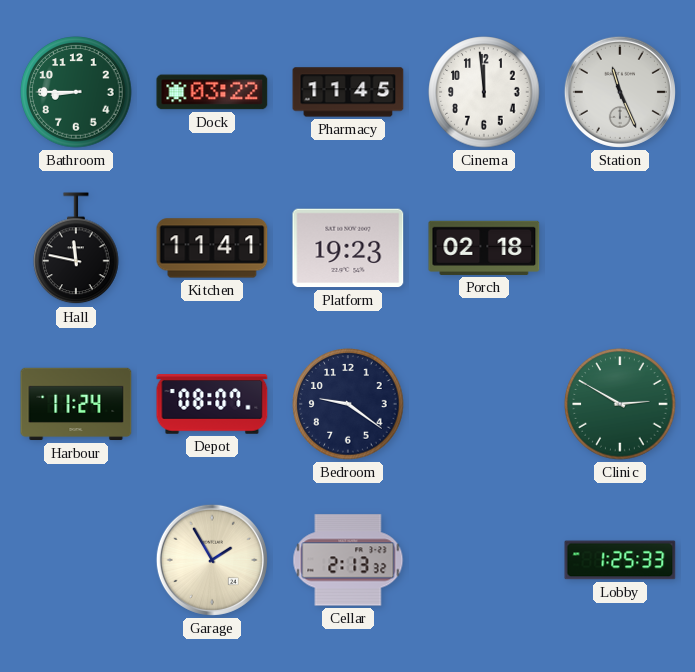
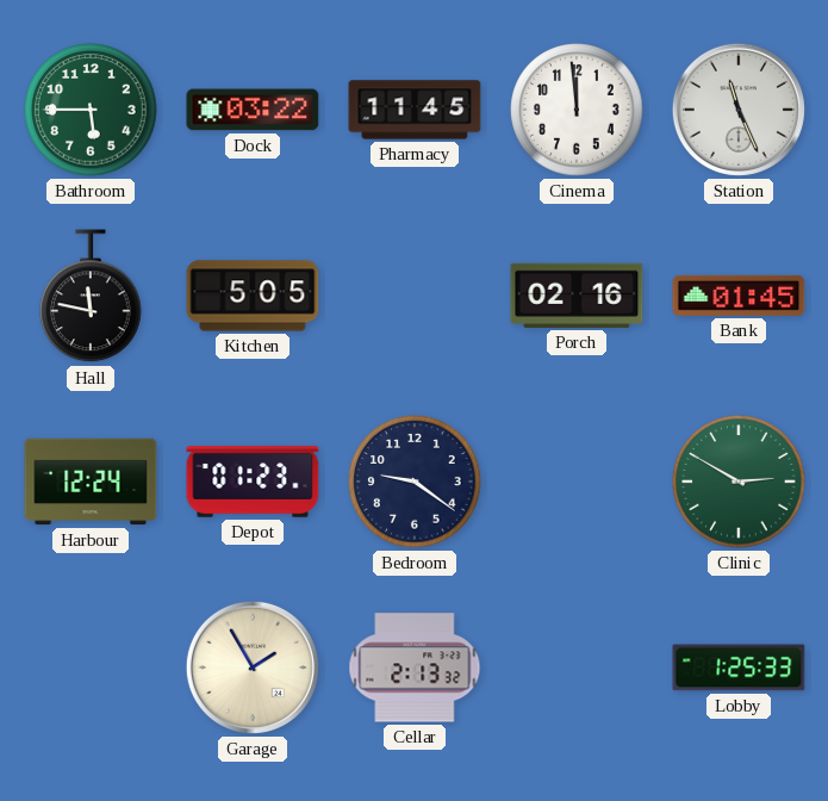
Bathroom: 8:45 -> 5:45 (91, 110)
Kitchen: 11:41 -> 5:05 (253, 296)
Platform: 19:23 -> none (348, 248)
Porch: 02:18 -> 02:16 (577, 296)
Bank: none -> 01:45 (739, 296)
Harbour: 11:24 -> 12:24 (91, 482)
Depot: 08:07 -> 01:23 (253, 482)
